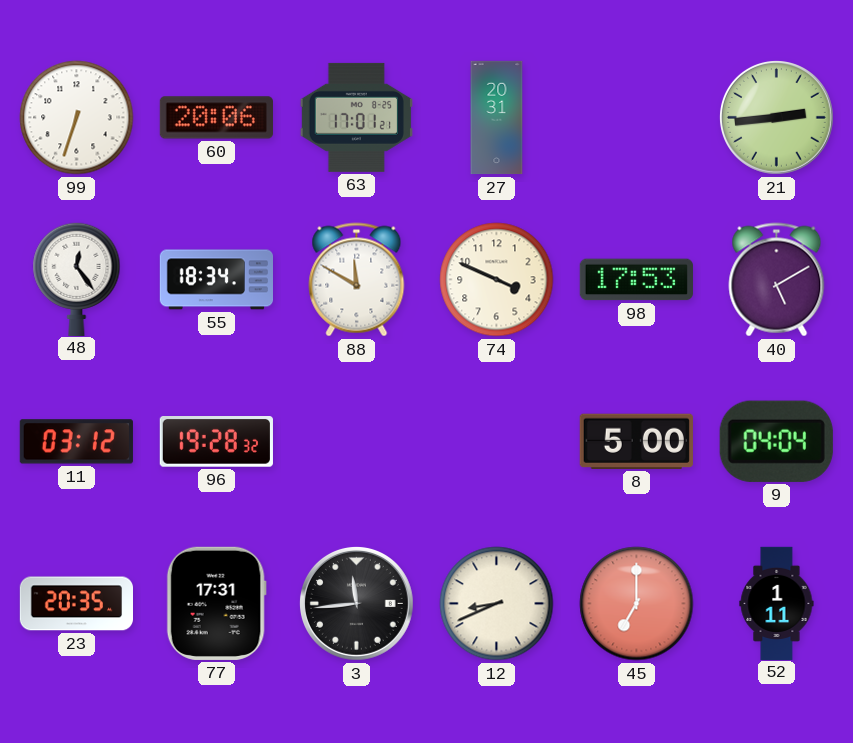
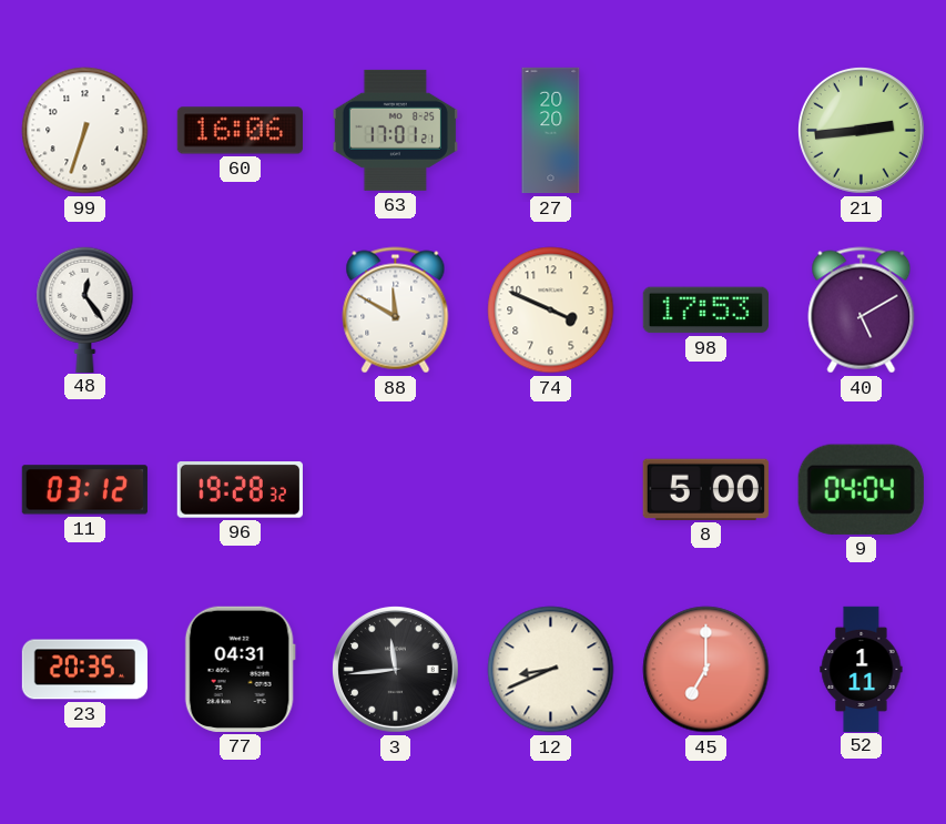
60: 20:06 -> 16:06 (240, 131)
27: 20:31 -> 20:20 (551, 131)
55: 18:34 -> none (216, 280)
77: 17:31 -> 04:31 (240, 669)
